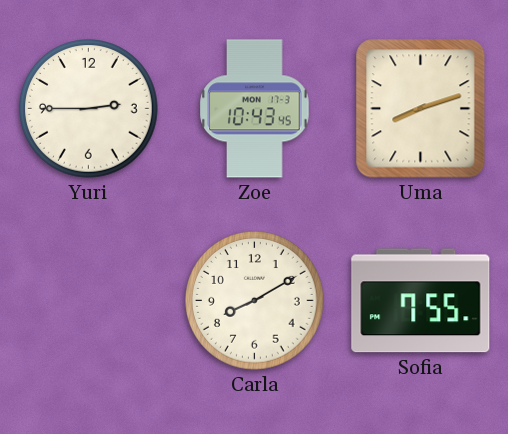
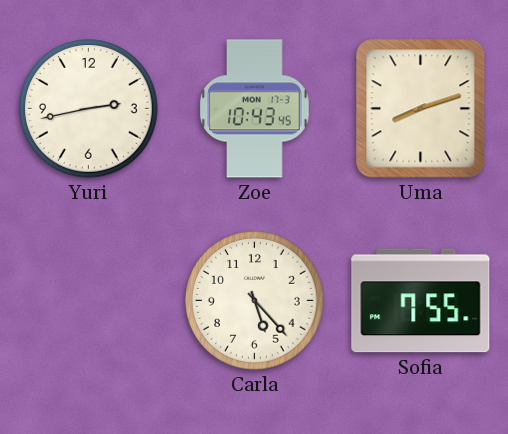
Yuri: 2:45 -> 2:43 (89, 109)
Carla: 8:10 -> 5:23 (255, 301)
